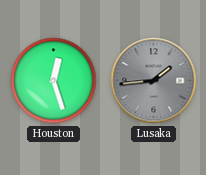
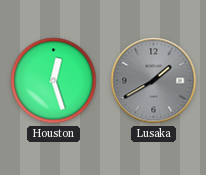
Lusaka: 1:44 -> 1:40 (154, 81)
